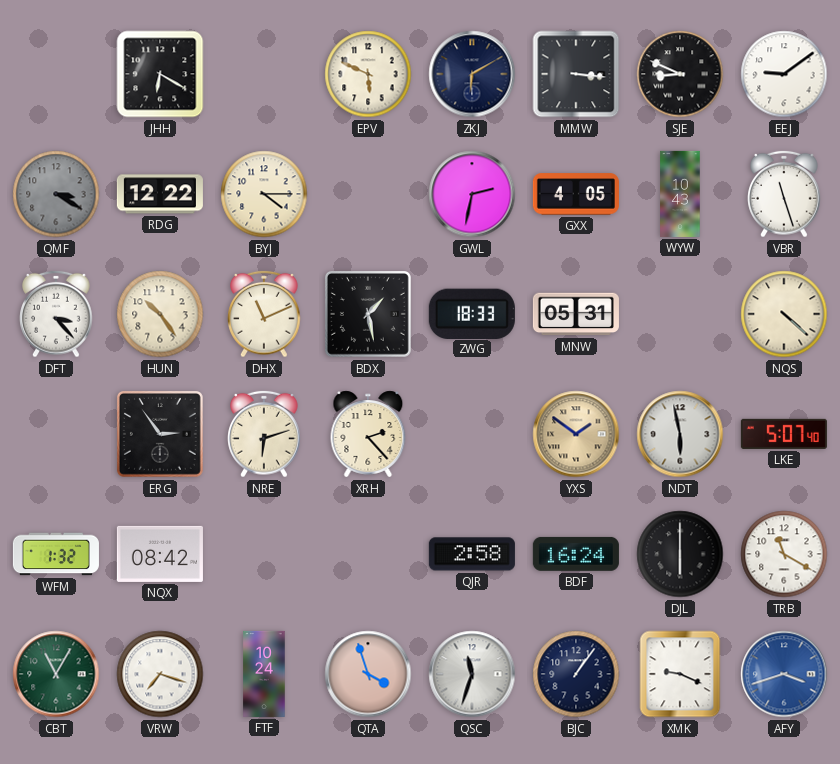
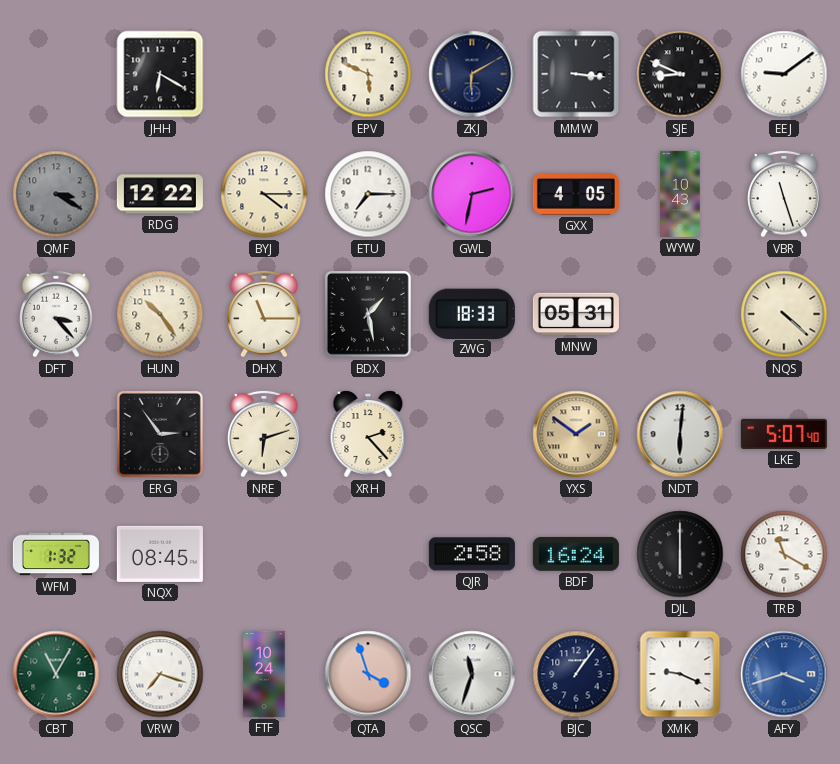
ETU: none -> 7:15 (368, 194)
DHX: 11:11 -> 11:15 (264, 314)
NDT: 5:58 -> 6:01 (680, 434)
NQX: 08:42 -> 08:45 (160, 554)
